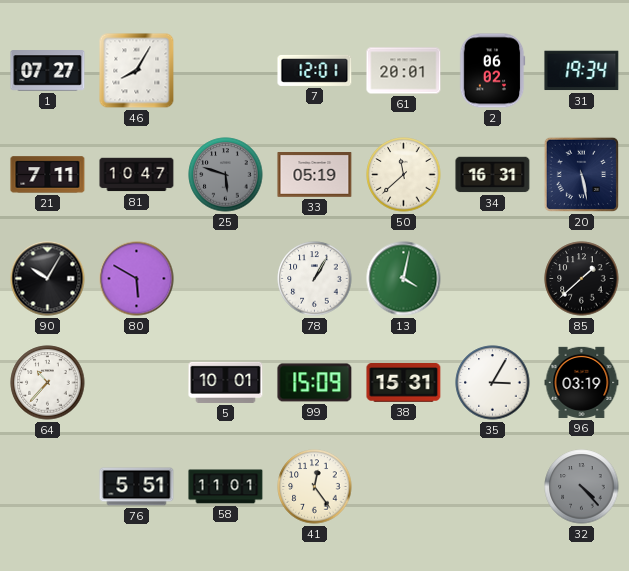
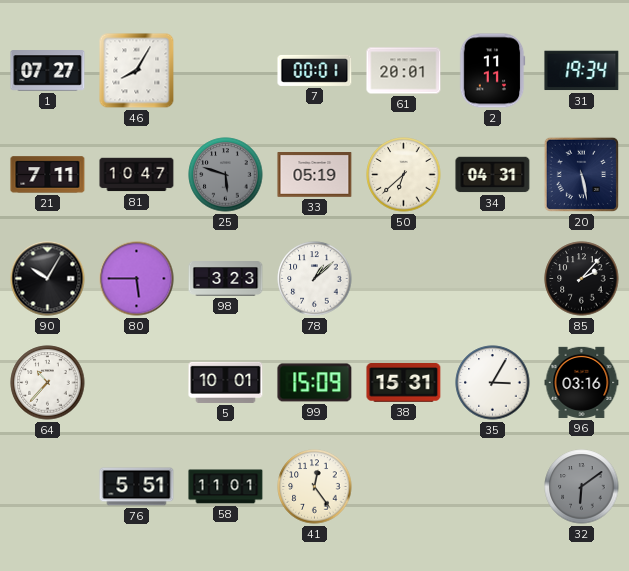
7: 12:01 -> 00:01 (315, 70)
2: 06:02 -> 11:11 (492, 71)
50: 11:38 -> 6:38 (404, 175)
34: 16:31 -> 04:31 (493, 175)
80: 5:50 -> 5:45 (137, 279)
98: none -> 3:23 (226, 279)
78: 1:05 -> 1:08 (315, 279)
13: 4:02 -> none (404, 279)
85: 1:38 -> 2:07 (582, 279)
96: 03:19 -> 03:16 (582, 382)
32: 4:23 -> 6:09 (582, 487)
